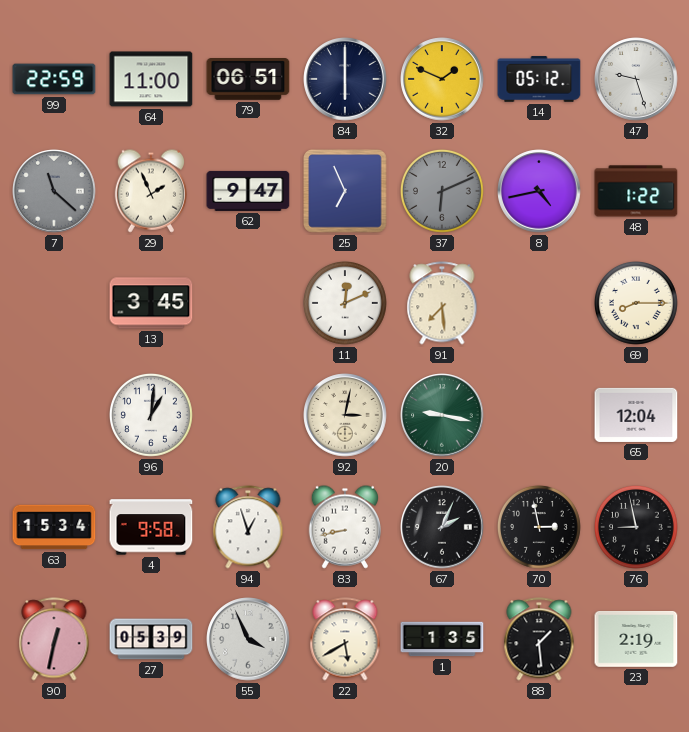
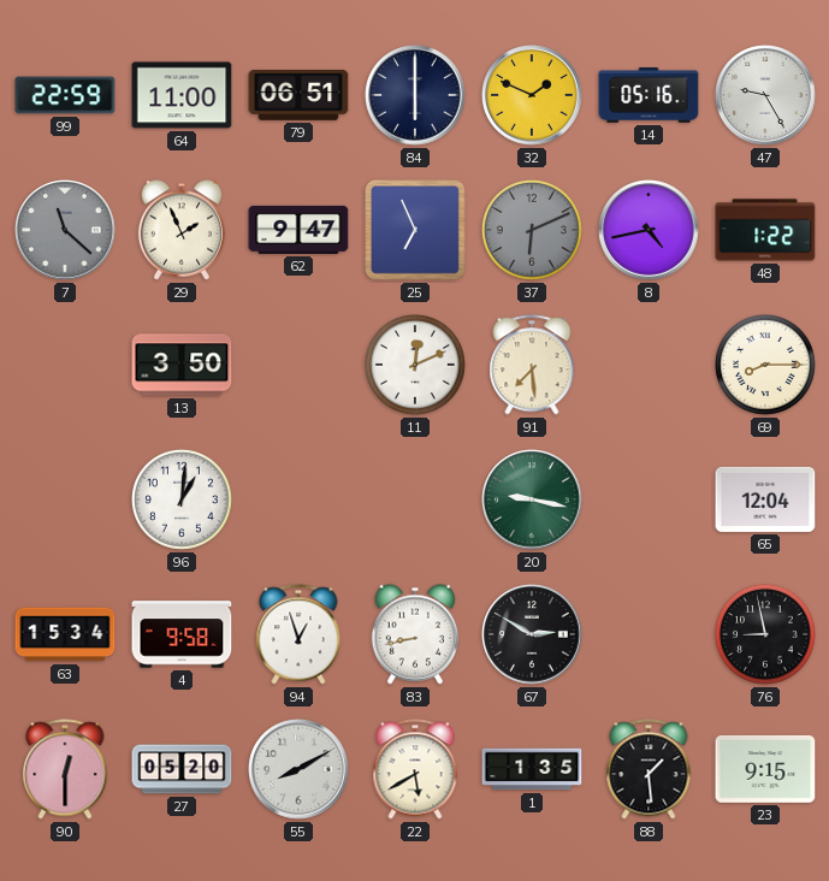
14: 05:12 -> 05:16 (649, 95)
47: 9:27 -> 9:25 (765, 95)
13: 3:45 -> 3:50 (182, 365)
92: 3:02 -> none (345, 415)
67: 2:04 -> 2:50 (532, 634)
70: 2:58 -> none (540, 528)
90: 12:32 -> 12:30 (65, 769)
27: 05:39 -> 05:20 (182, 769)
55: 3:56 -> 8:10 (298, 769)
23: 2:19 -> 9:15 (765, 769)
